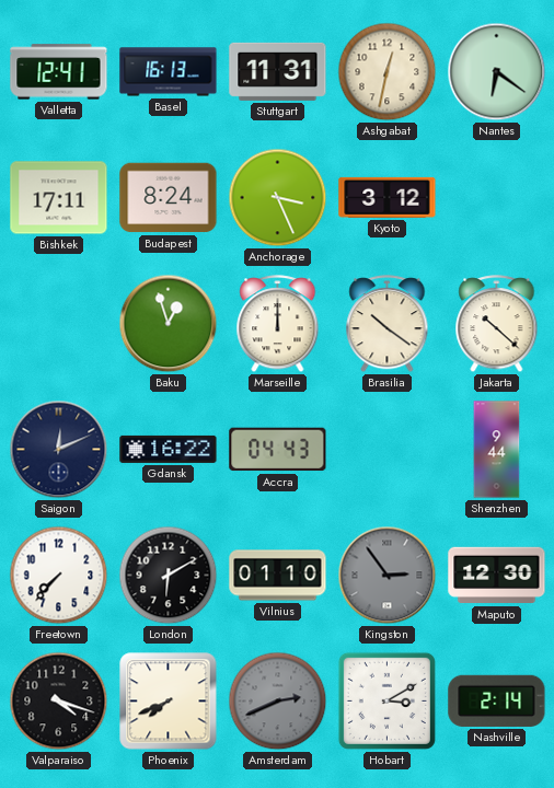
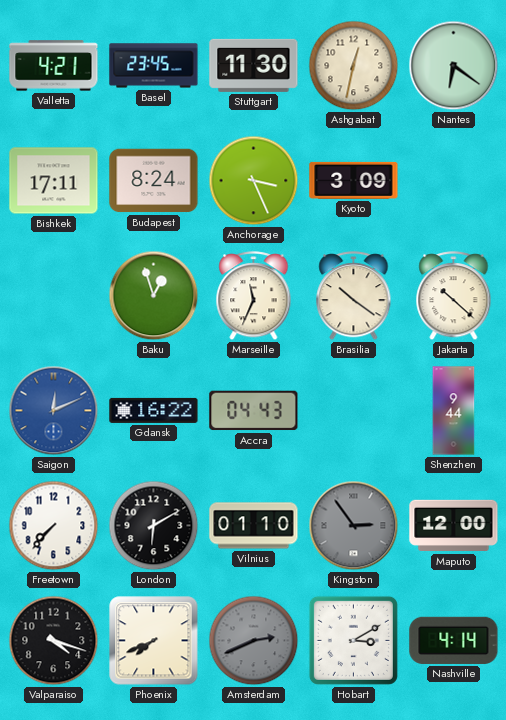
Valletta: 12:41 -> 4:21 (54, 66)
Basel: 16:13 -> 23:45 (154, 66)
Stuttgart: 11:31 -> 11:30 (254, 65)
Kyoto: 3:12 -> 3:09 (354, 180)
Marseille: 12:00 -> 11:34 (254, 296)
Saigon dial: navy -> blue (54, 411)
Maputo: 12:30 -> 12:00 (454, 526)
Nashville: 2:14 -> 4:14 (454, 640)
